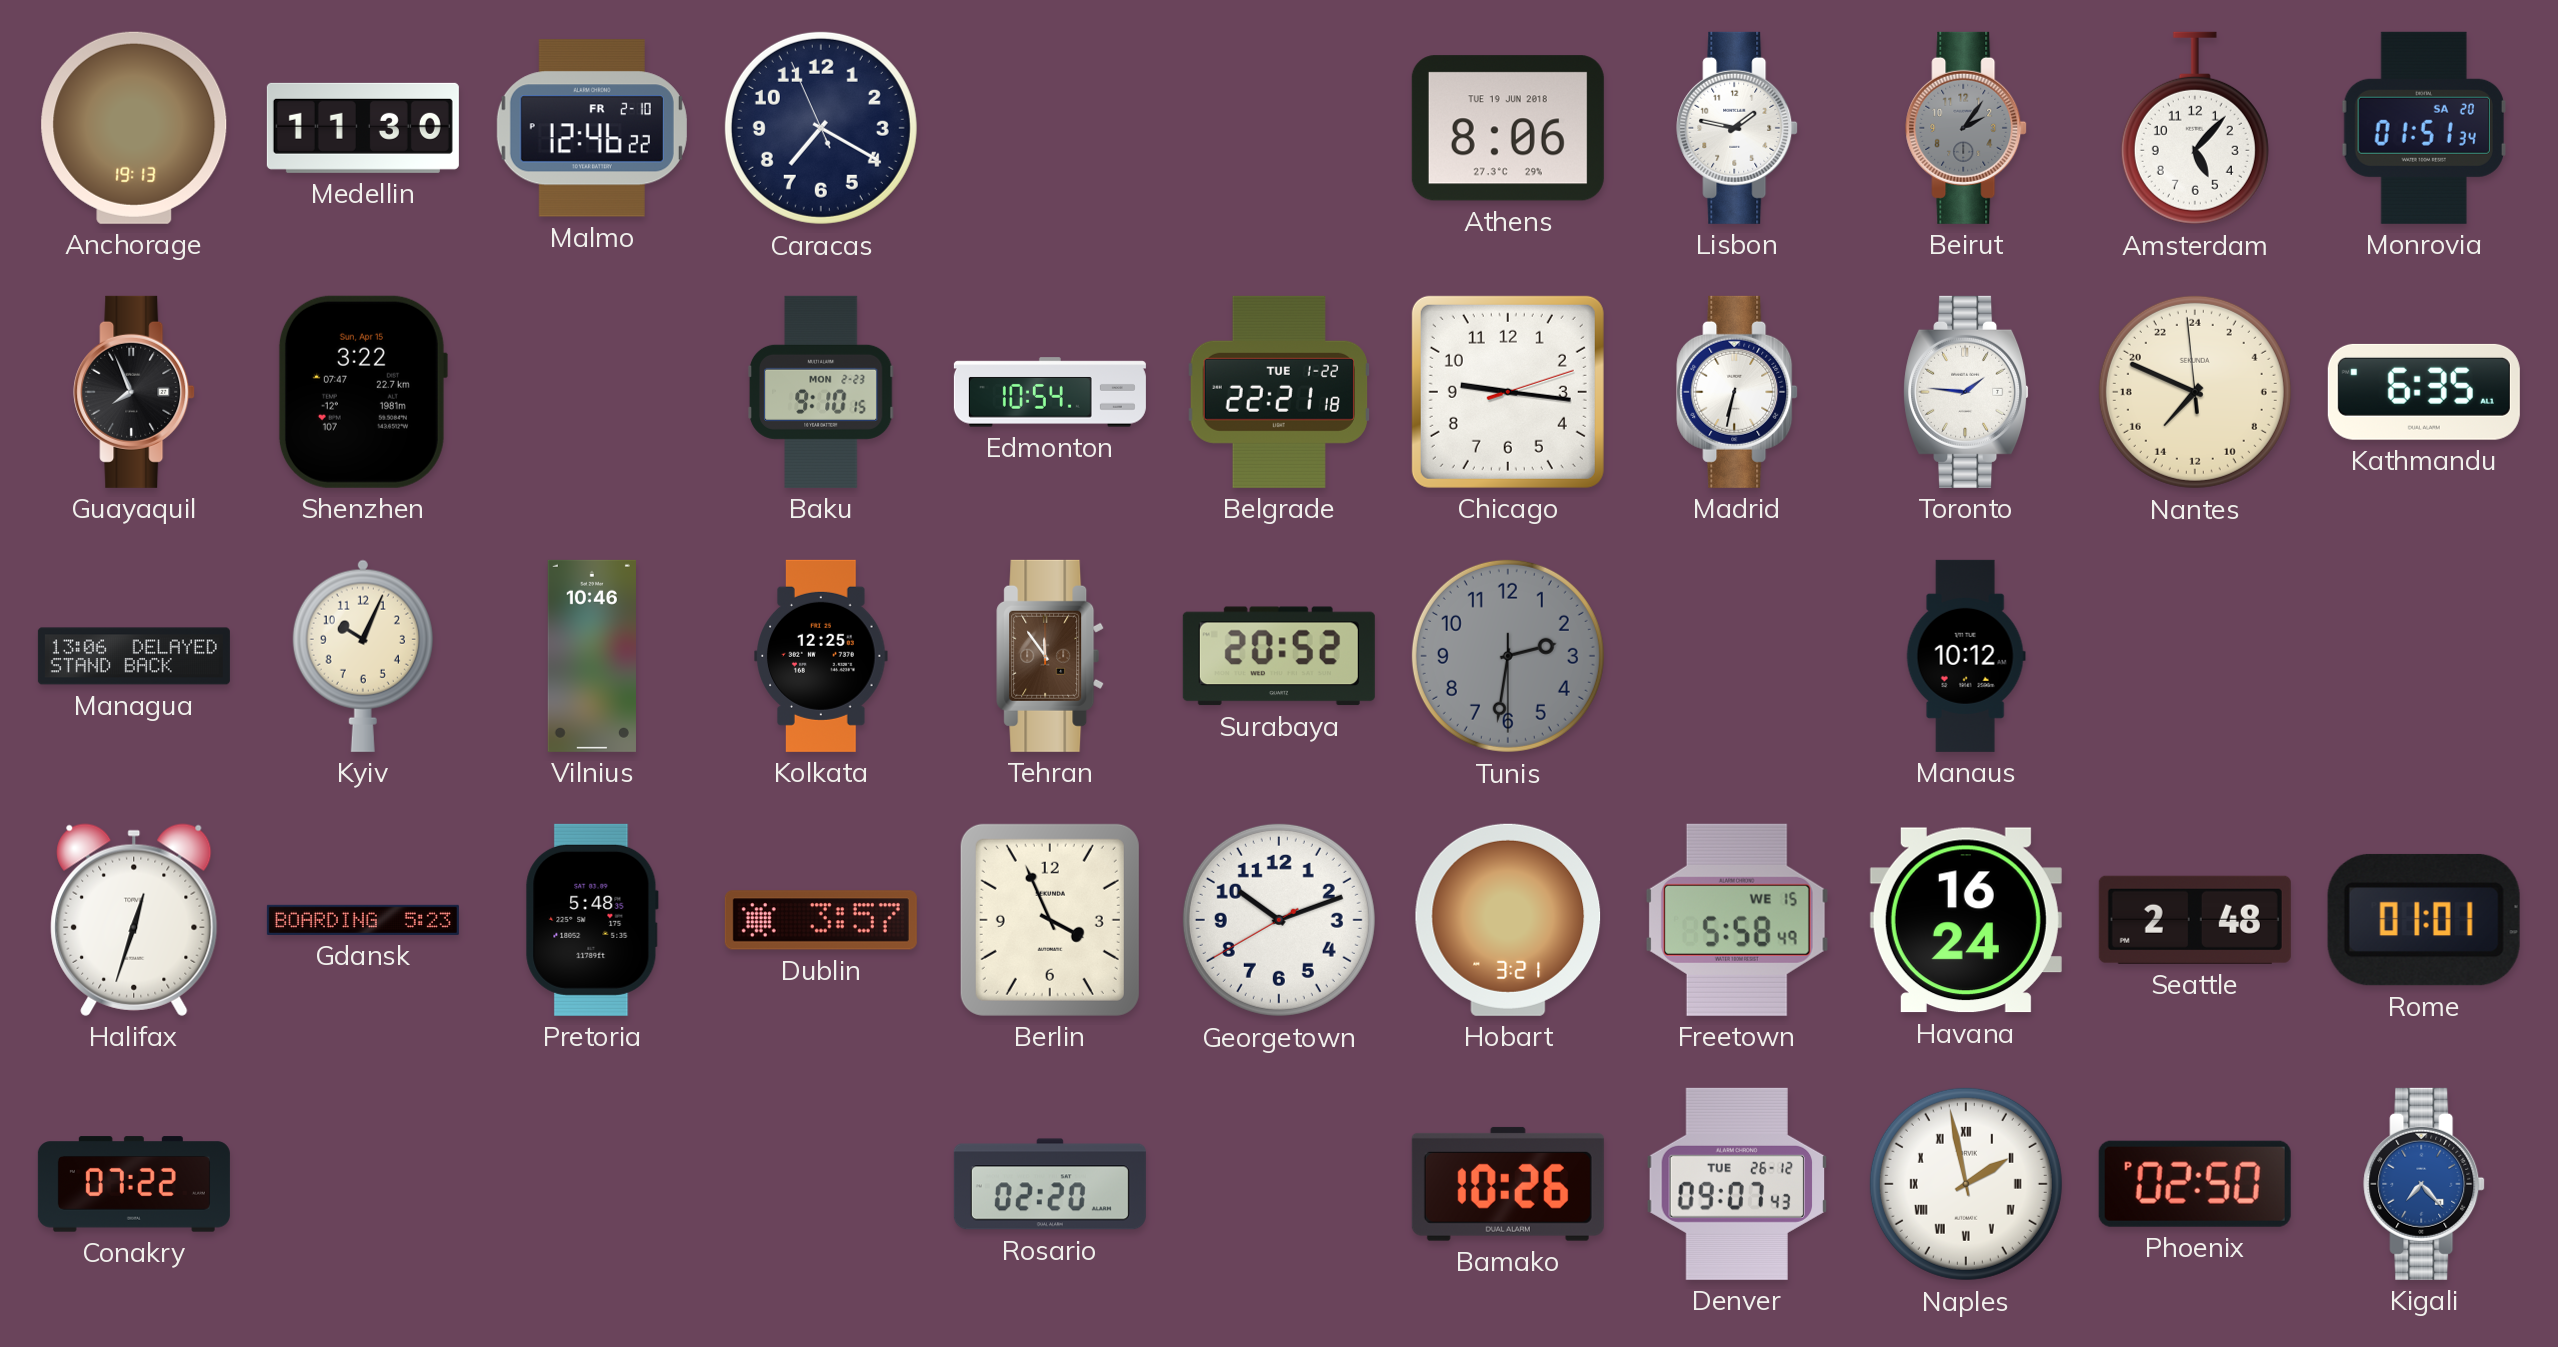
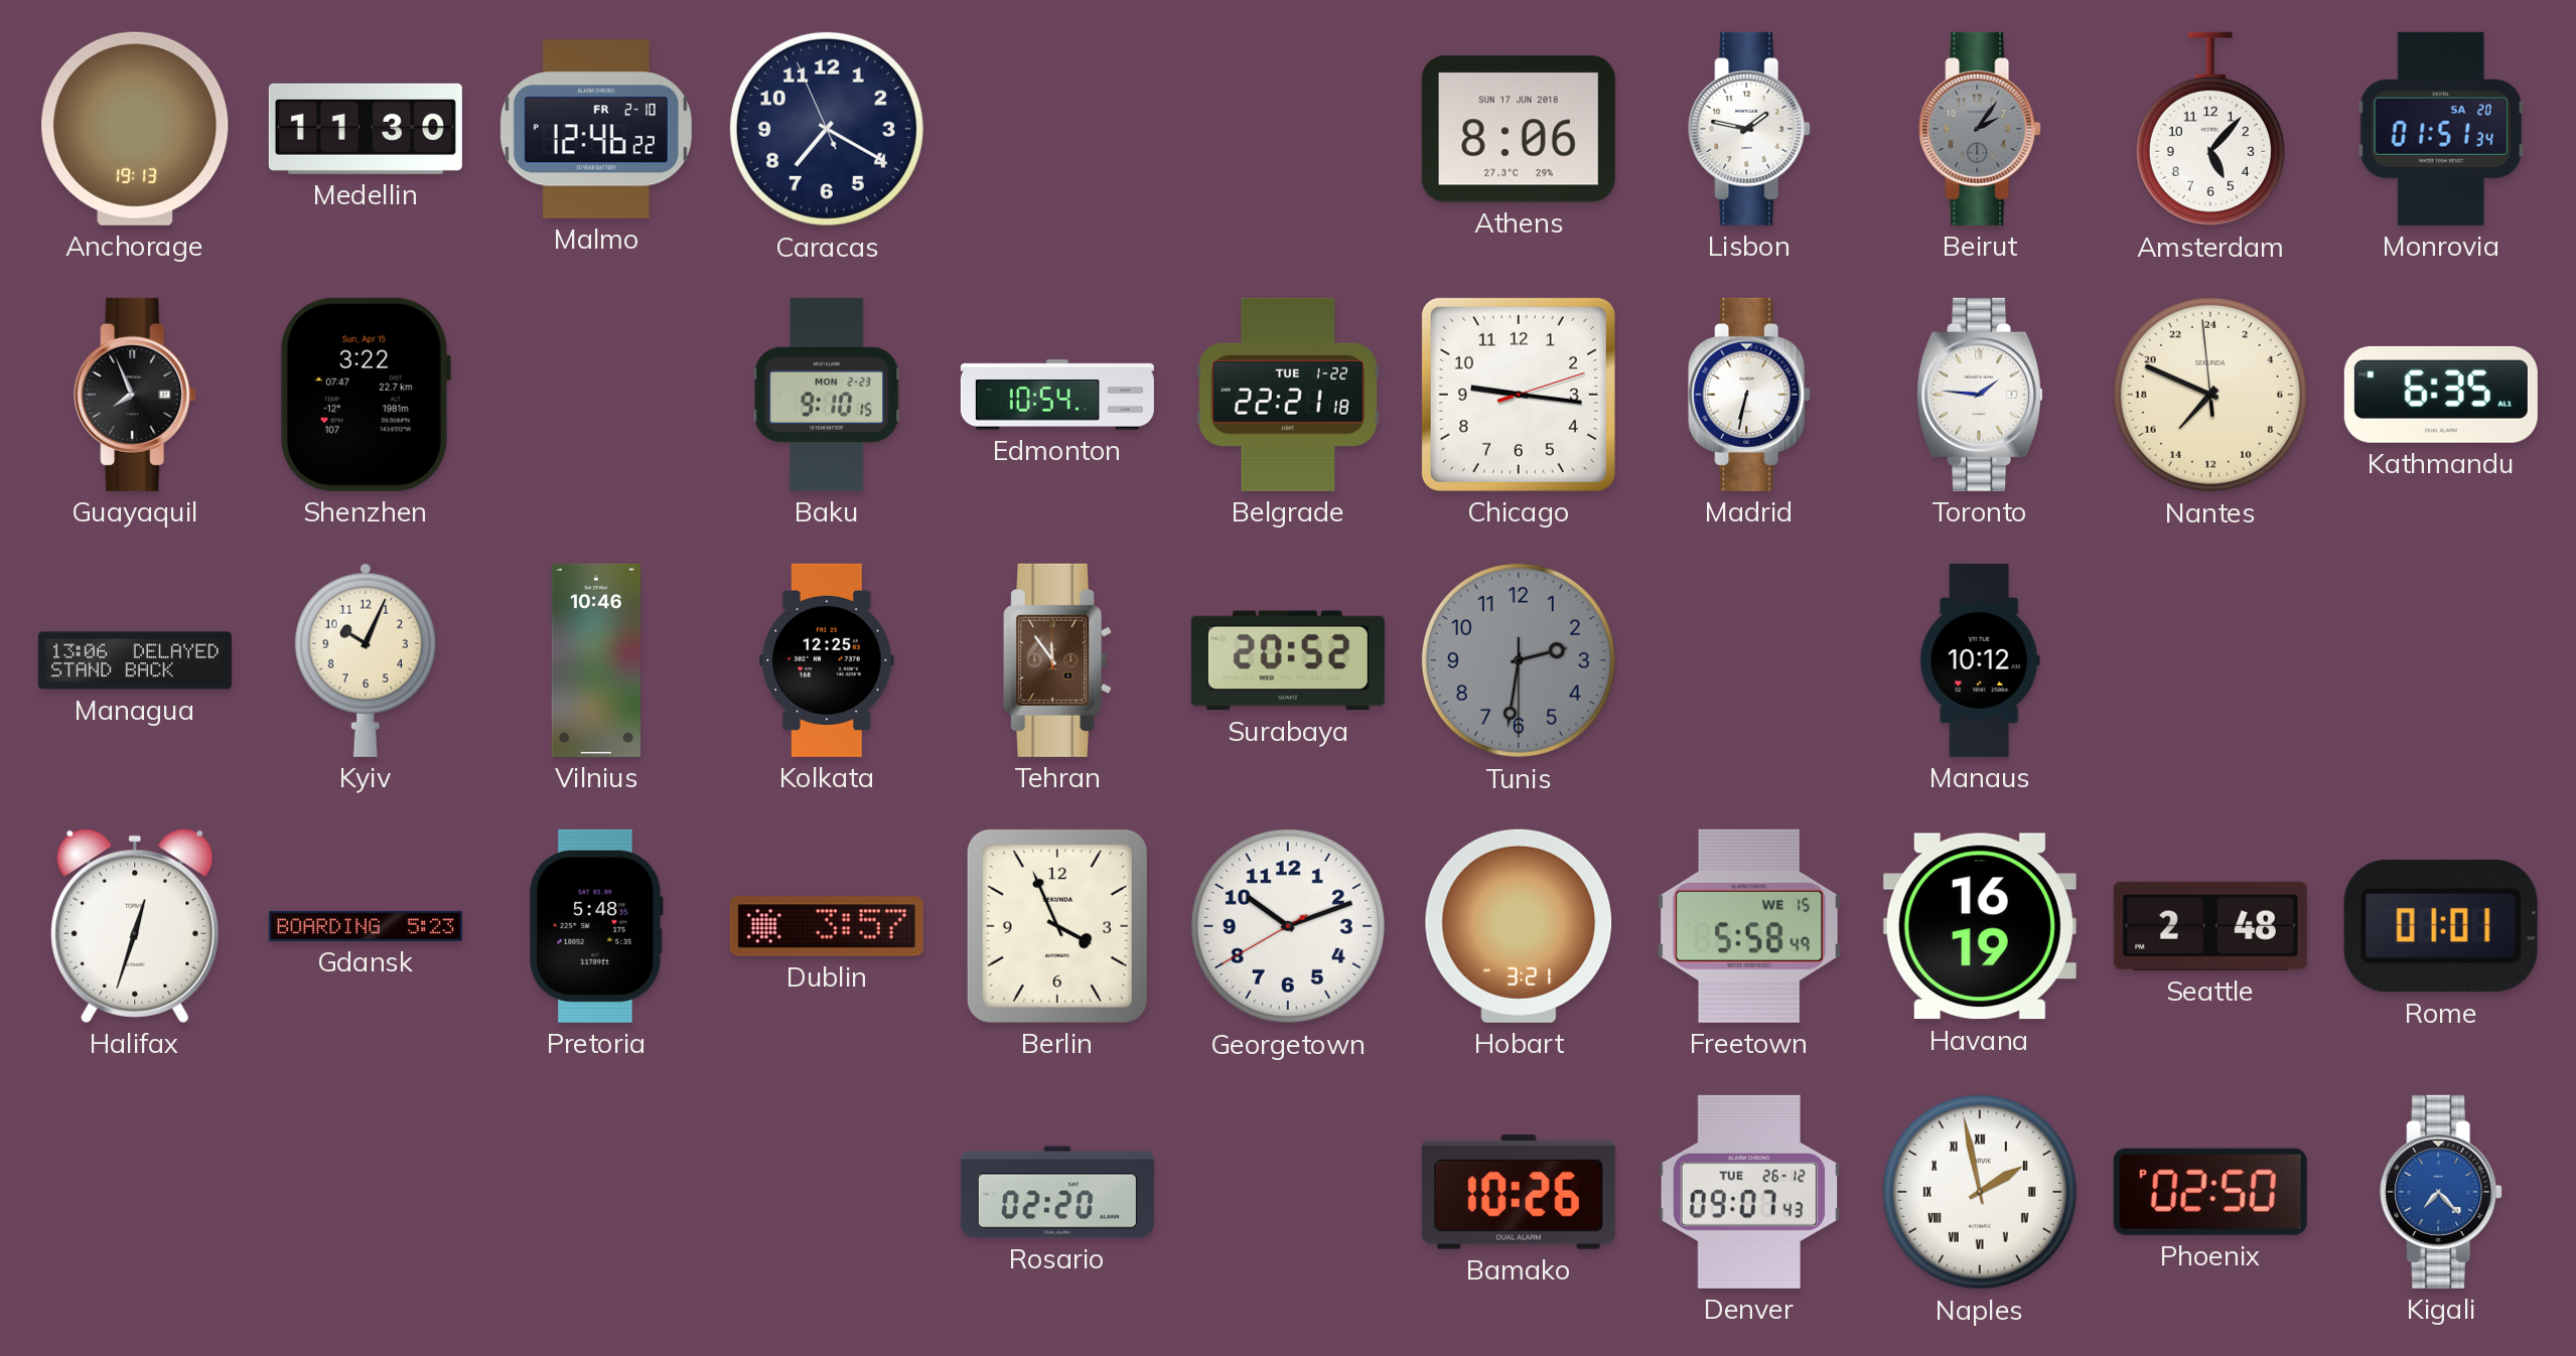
Athens date: TUE 19 JUN 2018 -> SUN 17 JUN 2018 (1519, 129)
Havana: 16:24 -> 16:19 (1980, 926)
Conakry: 07:22 -> none (134, 1184)
